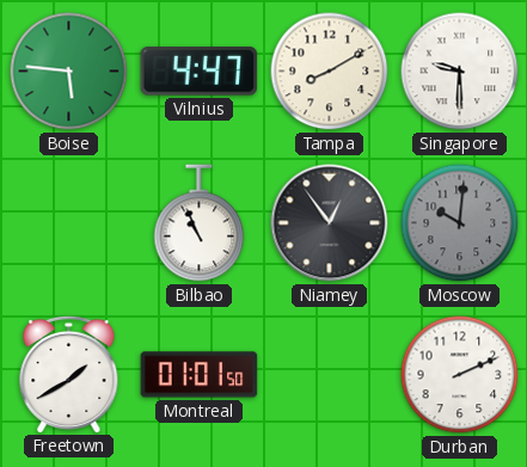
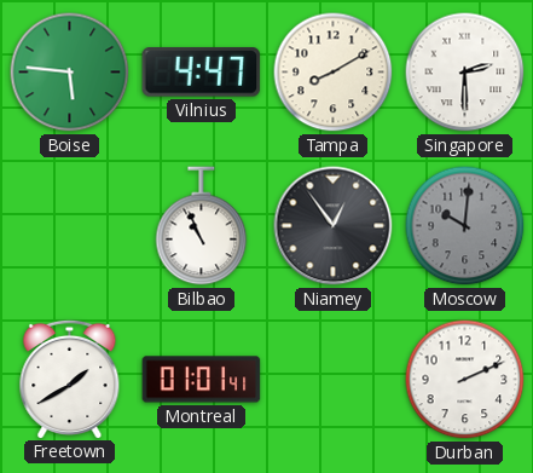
Singapore: 9:30 -> 2:30 (465, 73)
Montreal: 01:01:50 -> 01:01:41 (202, 380)
